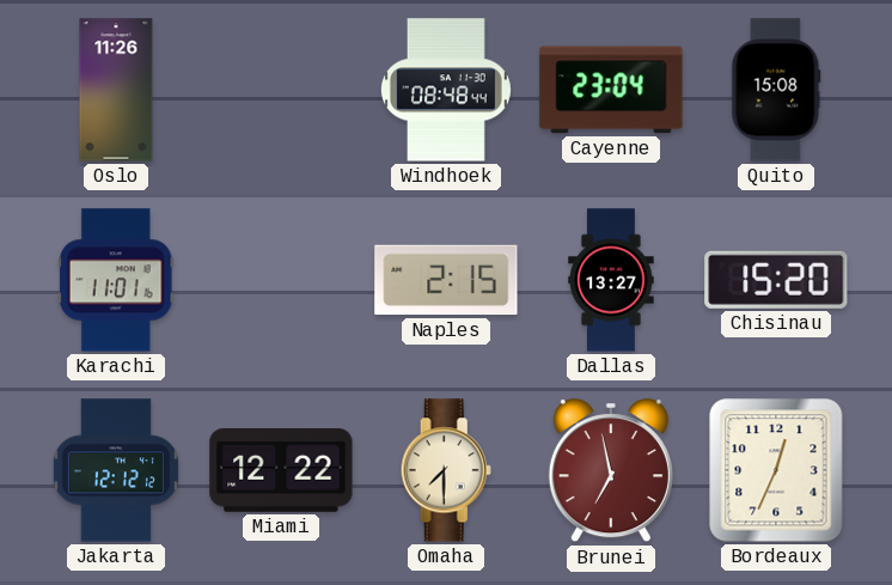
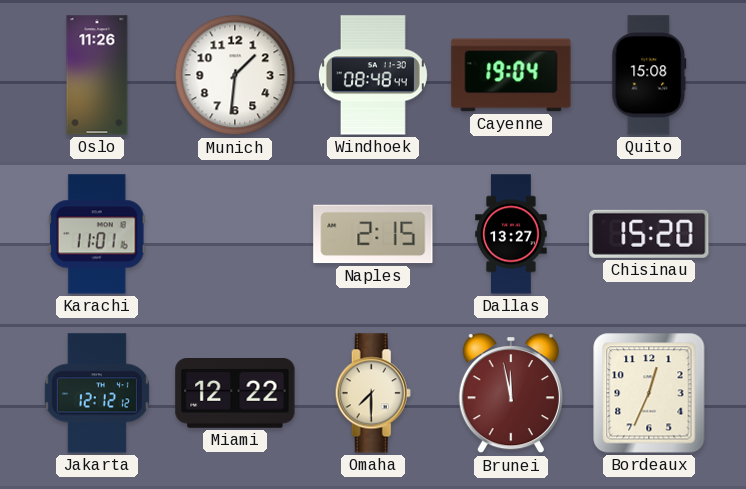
Munich: none -> 1:31 (235, 75)
Cayenne: 23:04 -> 19:04 (511, 75)
Brunei: 6:58 -> 11:58 (511, 394)
